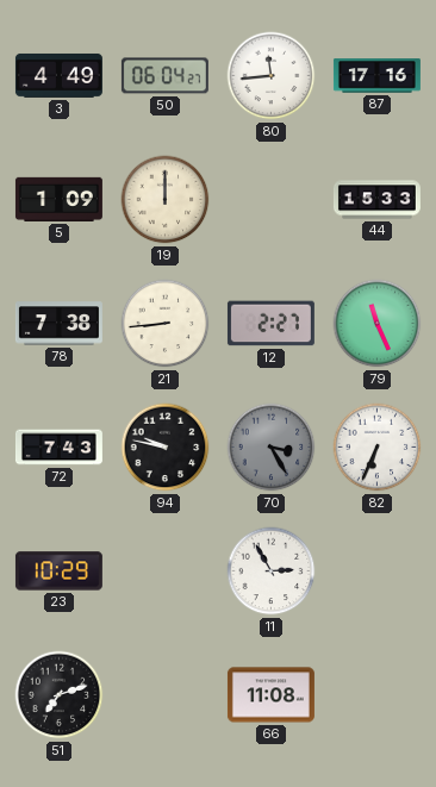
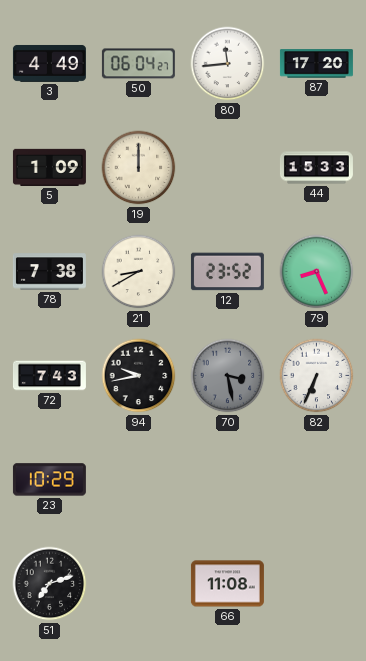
87: 17:16 -> 17:20 (316, 64)
21: 8:44 -> 8:40 (139, 272)
12: 2:27 -> 23:52 (227, 272)
79: 11:26 -> 8:26 (317, 272)
94: 9:47 -> 9:43 (139, 376)
70: 3:25 -> 3:28 (228, 376)
11: 2:55 -> none (272, 571)
